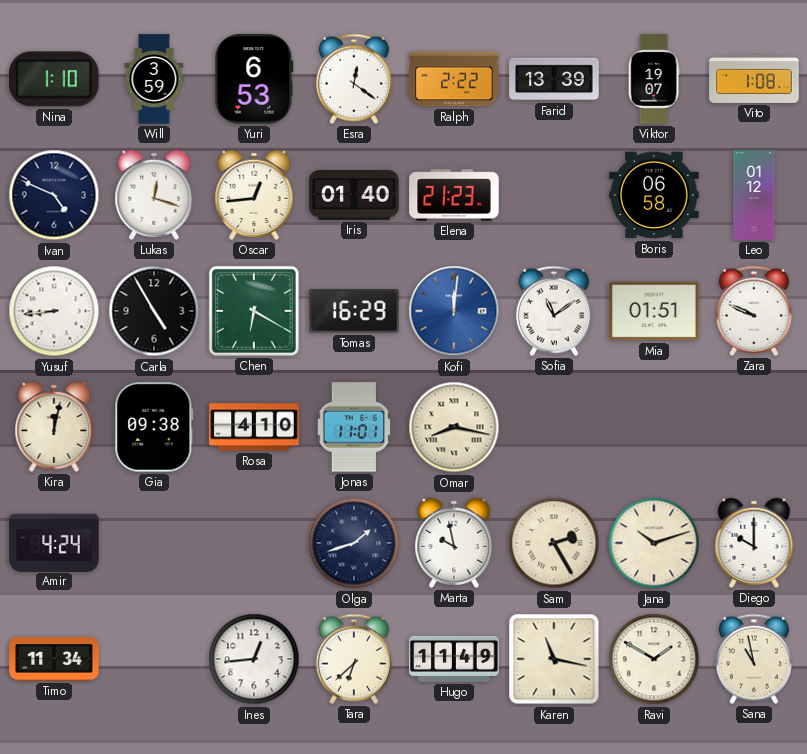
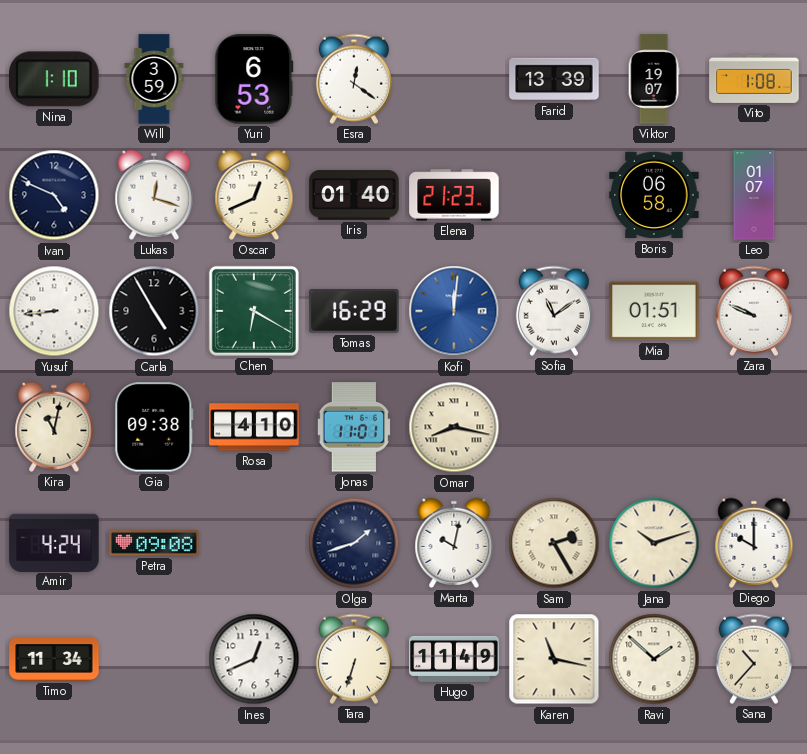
Ralph: 2:22 -> none (454, 79)
Oscar: 12:44 -> 12:41 (254, 195)
Leo: 01:12 -> 01:07 (754, 195)
Kira: 12:02 -> 11:02 (54, 427)
Petra: none -> 09:08 (154, 543)
Marta: 9:58 -> 10:02 (454, 543)
Ines: 12:44 -> 12:41 (254, 659)
Tara: 6:38 -> 6:33 (354, 659)
Ravi: 1:50 -> 1:52 (654, 659)
Sana: 10:58 -> 10:37 (754, 659)
